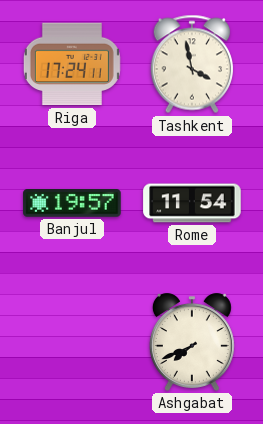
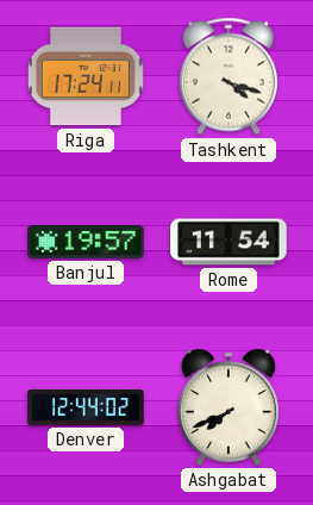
Tashkent: 3:58 -> 4:18 (227, 76)
Denver: none -> 12:44 (86, 409)
